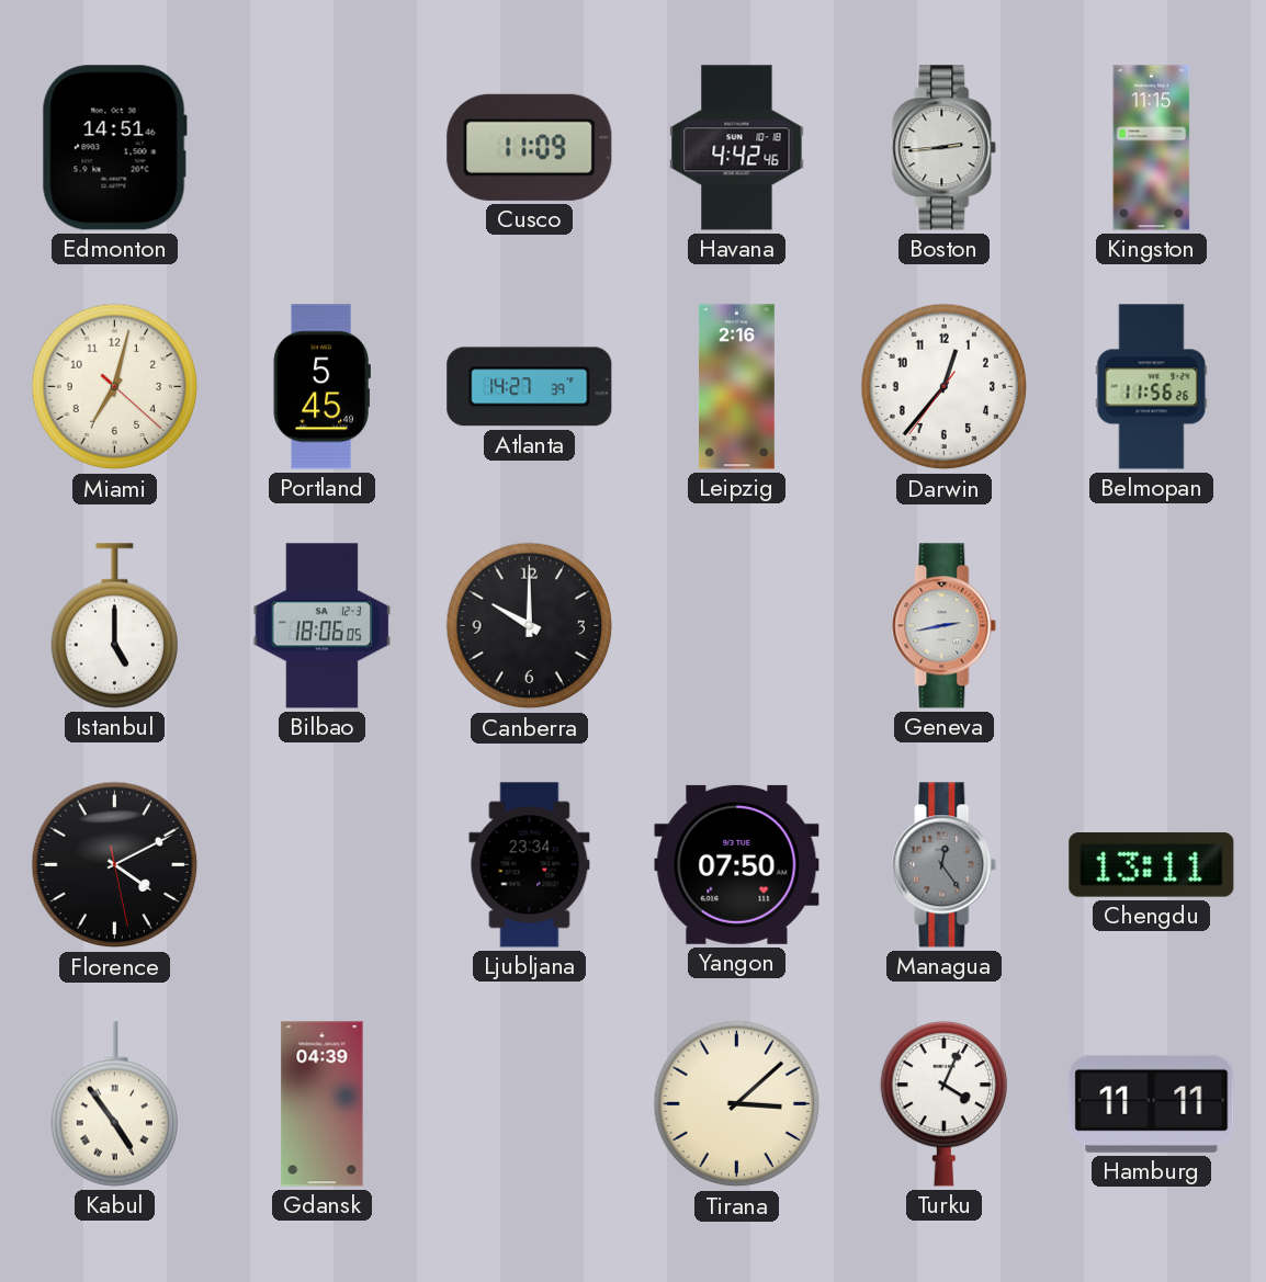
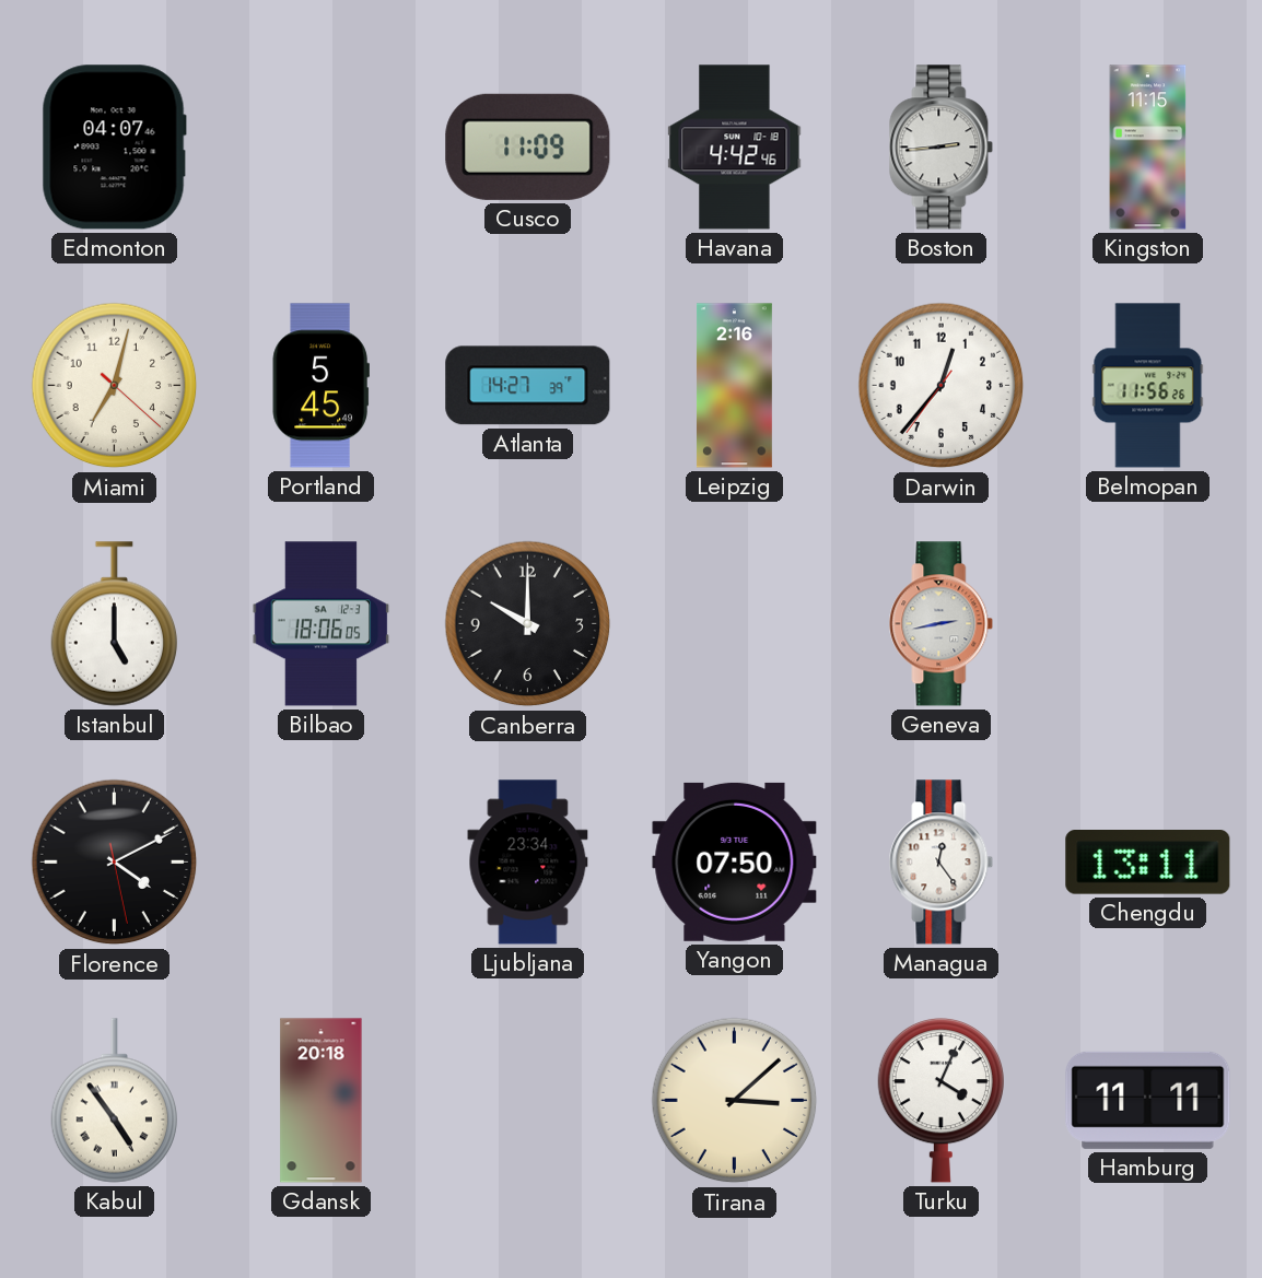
Edmonton: 14:51 -> 04:07 (114, 148)
Managua dial: grey -> white (942, 863)
Gdansk: 04:39 -> 20:18 (322, 1101)
